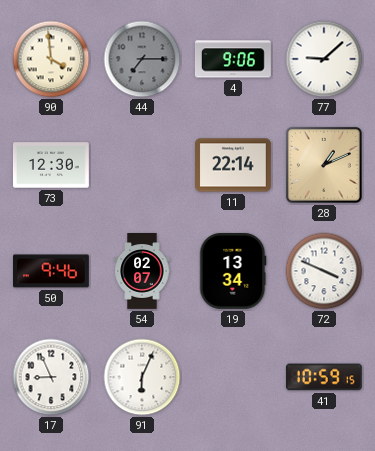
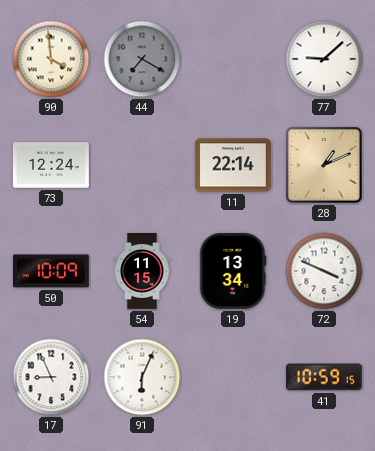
44: 7:15 -> 7:20 (142, 59)
4: 9:06 -> none (233, 59)
73: 12:30 -> 12:24 (51, 165)
50: 9:46 -> 10:09 (52, 271)
54: 02:07 -> 11:15 (142, 272)
